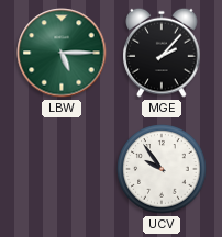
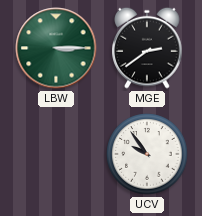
LBW: 5:15 -> 3:15 (56, 48)
MGE: 2:07 -> 2:39 (147, 48)
